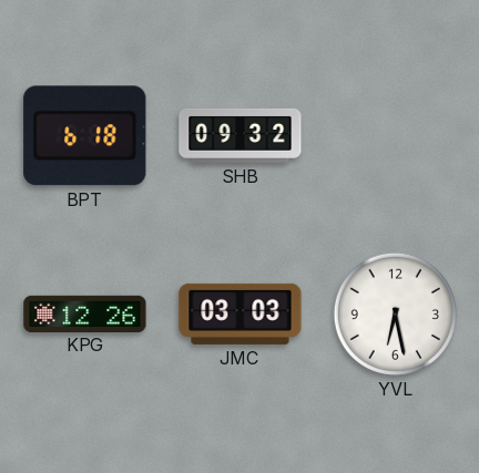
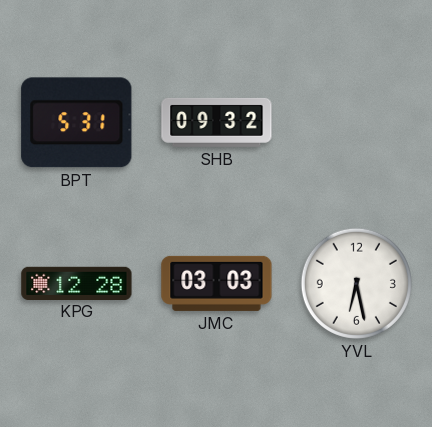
BPT: 6:18 -> 5:31 (77, 123)
KPG: 12:26 -> 12:28 (77, 283)
